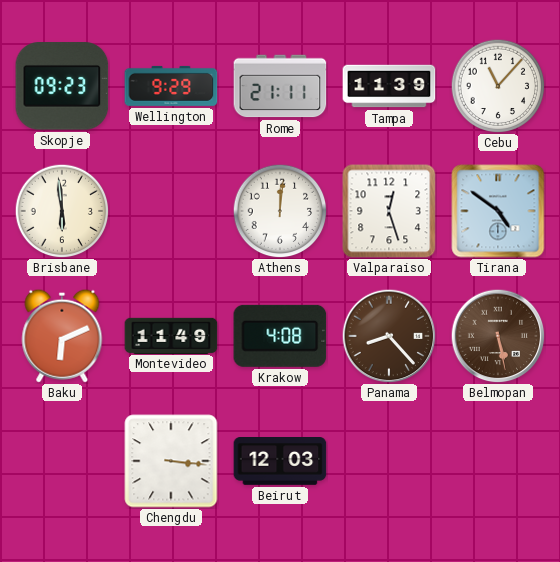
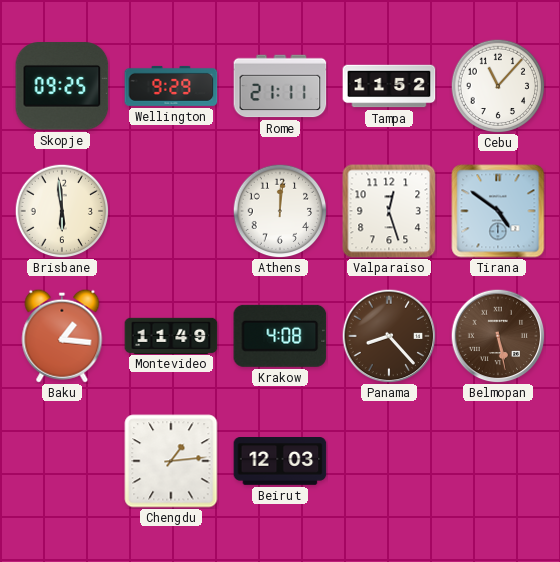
Skopje: 09:23 -> 09:25 (62, 86)
Tampa: 11:39 -> 11:52 (389, 86)
Baku: 6:11 -> 1:16 (62, 336)
Chengdu: 3:16 -> 1:14 (171, 461)
